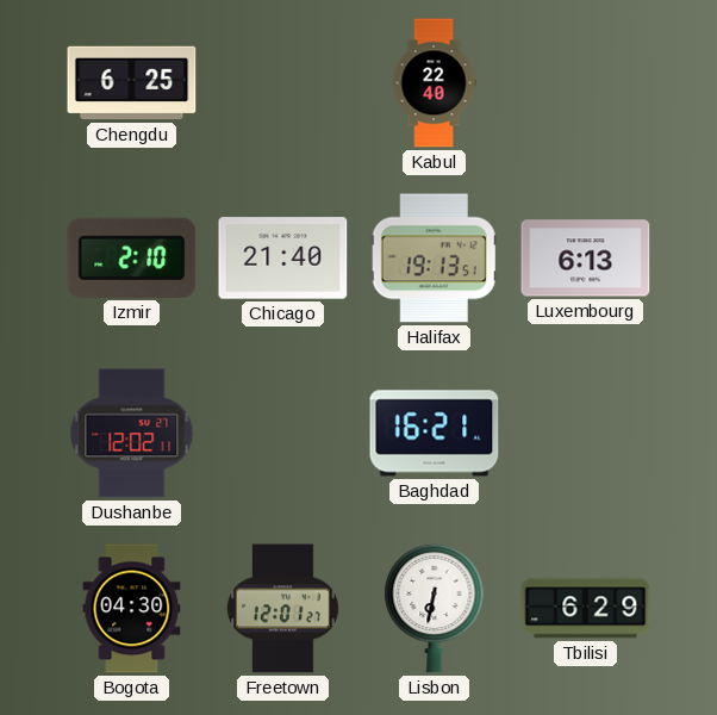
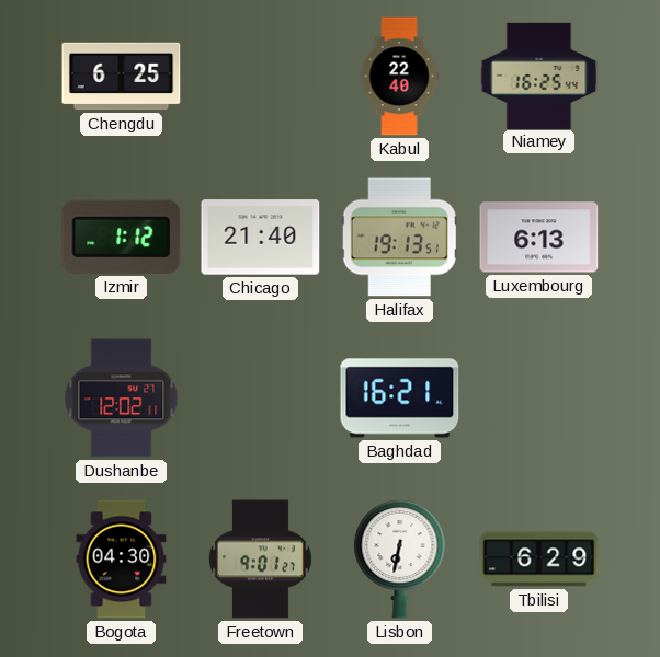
Niamey: none -> 16:25 (539, 76)
Izmir: 2:10 -> 1:12 (122, 237)
Freetown: 12:01 -> 9:01 (260, 560)
